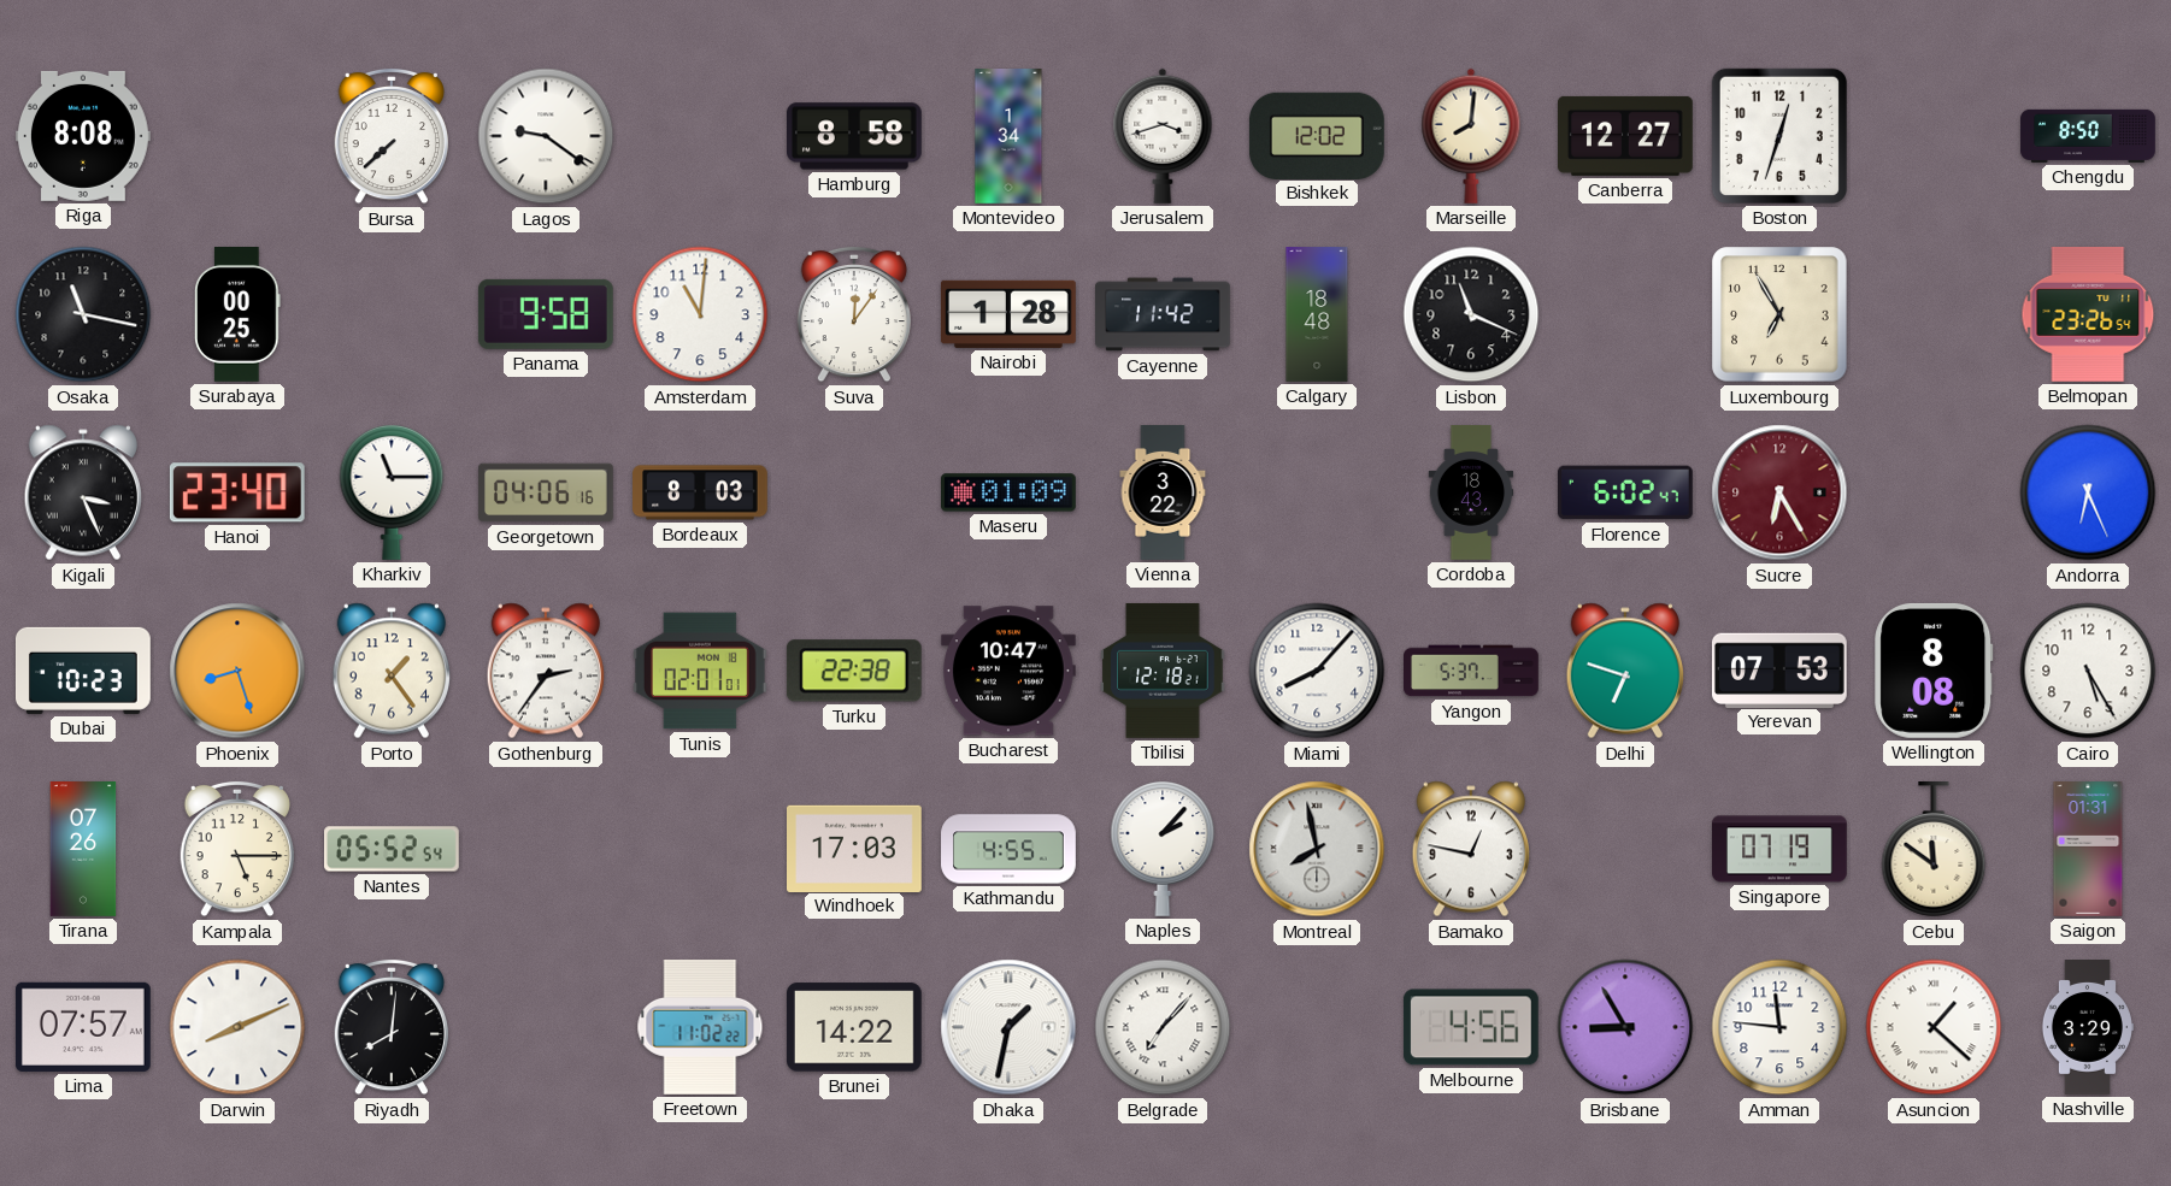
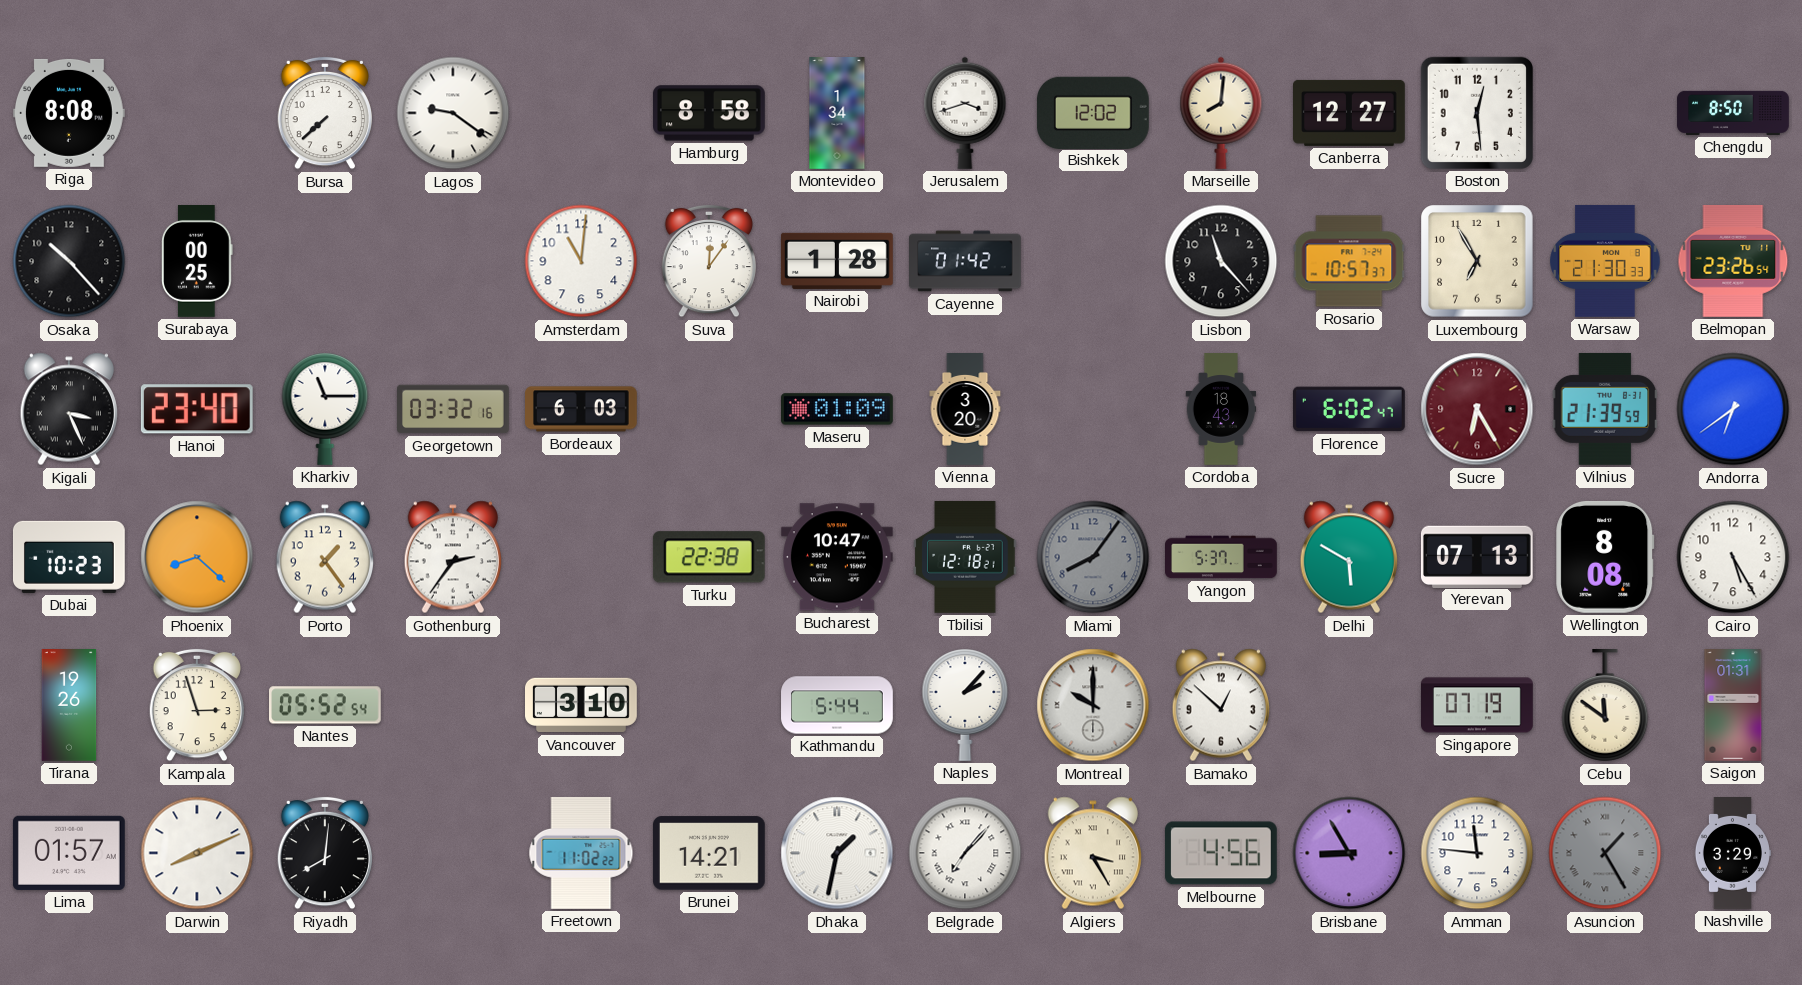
Boston: 12:33 -> 12:29 (1477, 113)
Osaka: 11:17 -> 10:23 (69, 261)
Panama: 9:58 -> none (546, 314)
Cayenne: 11:42 -> 01:42 (966, 261)
Calgary: 18:48 -> none (1317, 314)
Lisbon: 11:19 -> 11:23 (1221, 261)
Rosario: none -> 10:57 (1349, 261)
Warsaw: none -> 21:30 (1605, 261)
Georgetown: 04:06 -> 03:32 (454, 409)
Bordeaux: 8:03 -> 6:03 (582, 409)
Vienna: 3:22 -> 3:20 (965, 409)
Vilnius: none -> 21:39 (1605, 409)
Andorra: 6:26 -> 6:39 (1733, 409)
Phoenix: 8:27 -> 8:22 (197, 557)
Tunis: 02:01 -> none (700, 671)
Miami: 8:07 -> 8:06 (1093, 557)
Miami dial: white -> grey (1093, 557)
Delhi: 6:48 -> 5:50 (1348, 557)
Yerevan: 07:53 -> 07:13 (1477, 556)
Tirana: 07:26 -> 19:26 (69, 706)
Kampala: 5:15 -> 2:57 (196, 705)
Vancouver: none -> 3:10 (582, 705)
Windhoek: 17:03 -> none (855, 848)
Kathmandu: 4:55 -> 5:44 (837, 705)
Montreal: 7:58 -> 10:00 (1093, 705)
Bamako: 12:47 -> 12:52 (1220, 705)
Lima: 07:57 -> 01:57 (69, 853)
Brunei: 14:22 -> 14:21 (709, 853)
Algiers: none -> 3:25 (1092, 853)
Asuncion: 1:22 -> 1:25 (1605, 853)
Asuncion dial: white -> grey (1605, 853)
